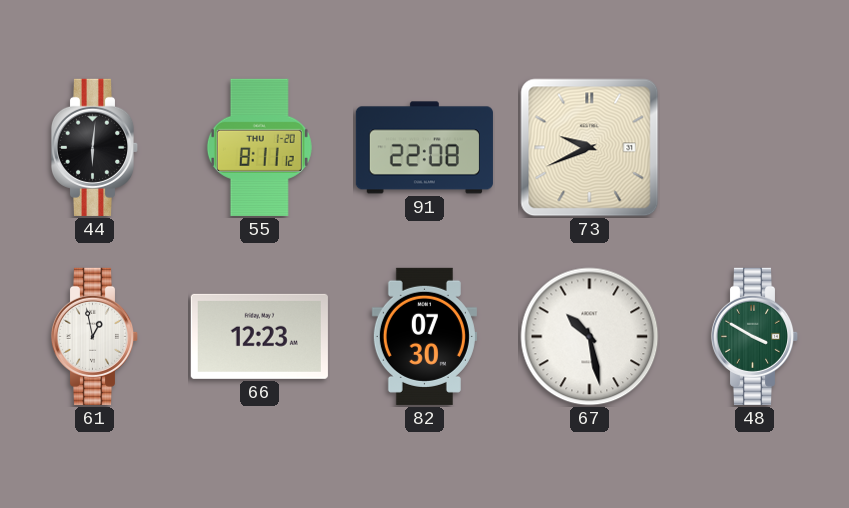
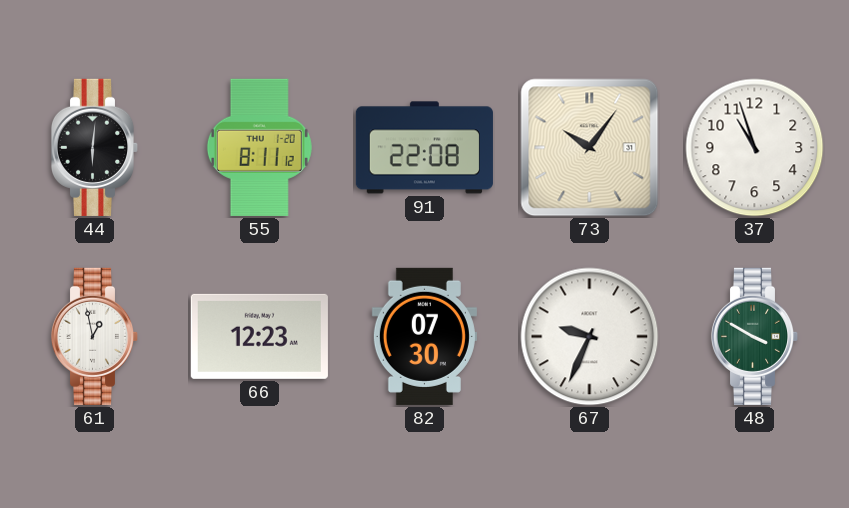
73: 9:41 -> 10:06 (590, 148)
37: none -> 10:57 (755, 148)
67: 10:28 -> 9:34 (590, 337)
